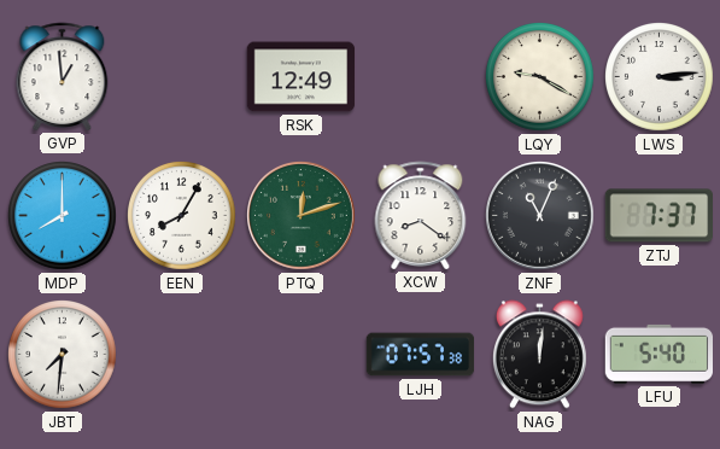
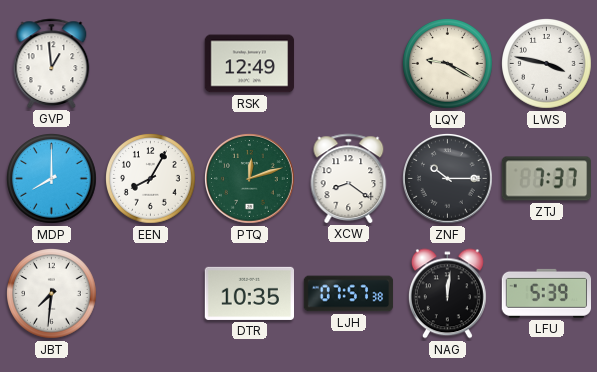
LWS: 3:14 -> 3:47 (547, 64)
ZNF: 11:04 -> 10:15 (448, 179)
DTR: none -> 10:35 (249, 293)
LFU: 5:40 -> 5:39 (546, 293)
